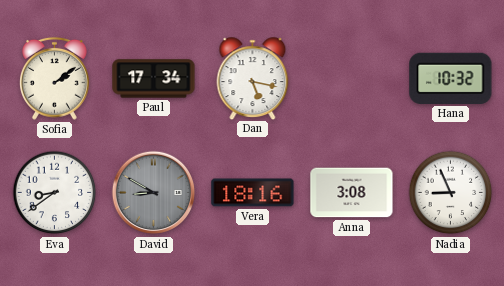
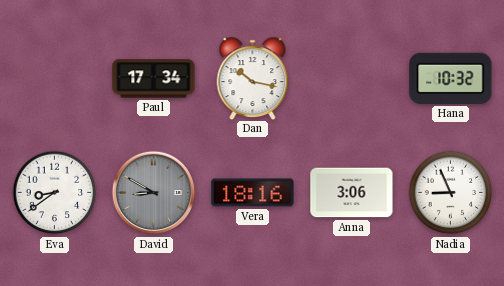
Sofia: 2:09 -> none (54, 78)
Dan: 5:17 -> 10:17 (253, 78)
Anna: 3:08 -> 3:06 (352, 193)
